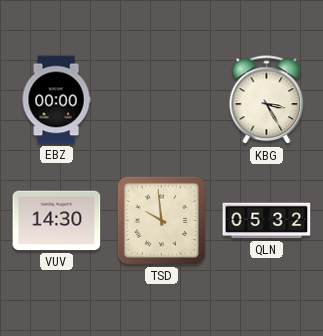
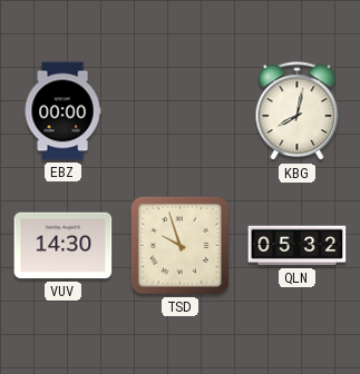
KBG: 3:25 -> 8:02 (298, 111)
TSD: 9:59 -> 9:57 (179, 245)
